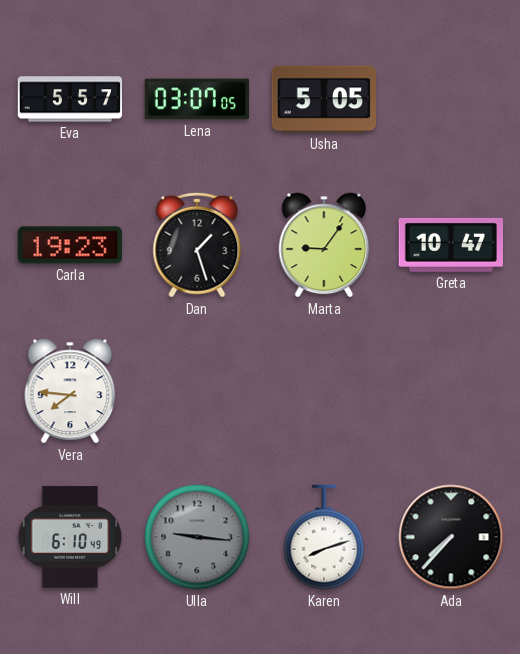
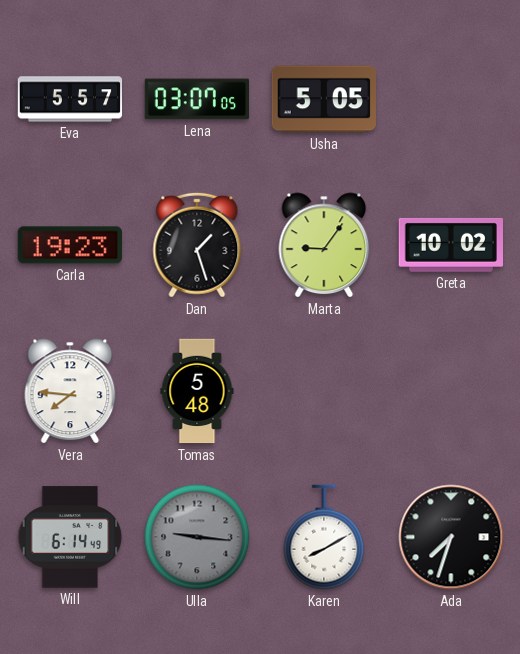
Greta: 10:47 -> 10:02 (450, 245)
Tomas: none -> 5:48 (197, 391)
Will: 6:10 -> 6:14 (70, 537)
Karen: 8:12 -> 8:10 (324, 537)
Ada: 7:37 -> 7:33 (451, 537)
